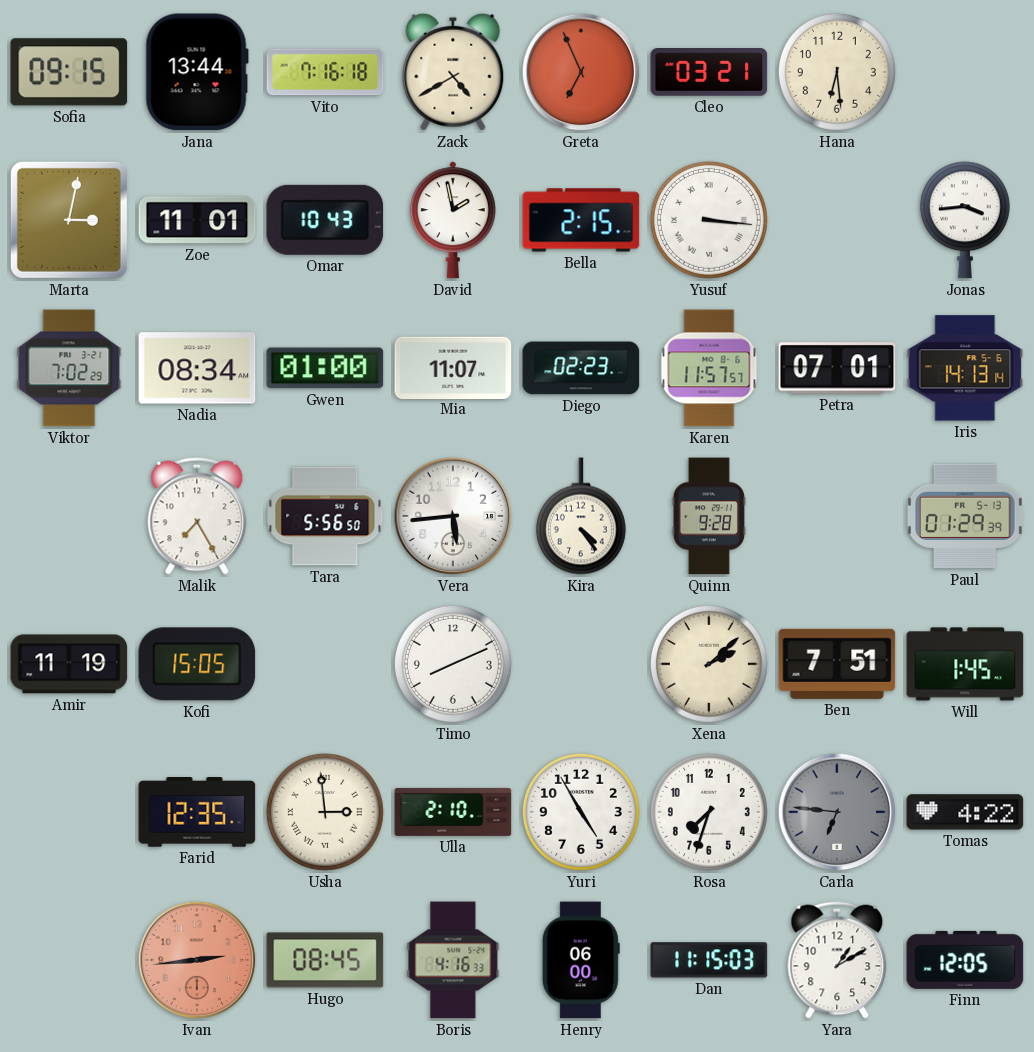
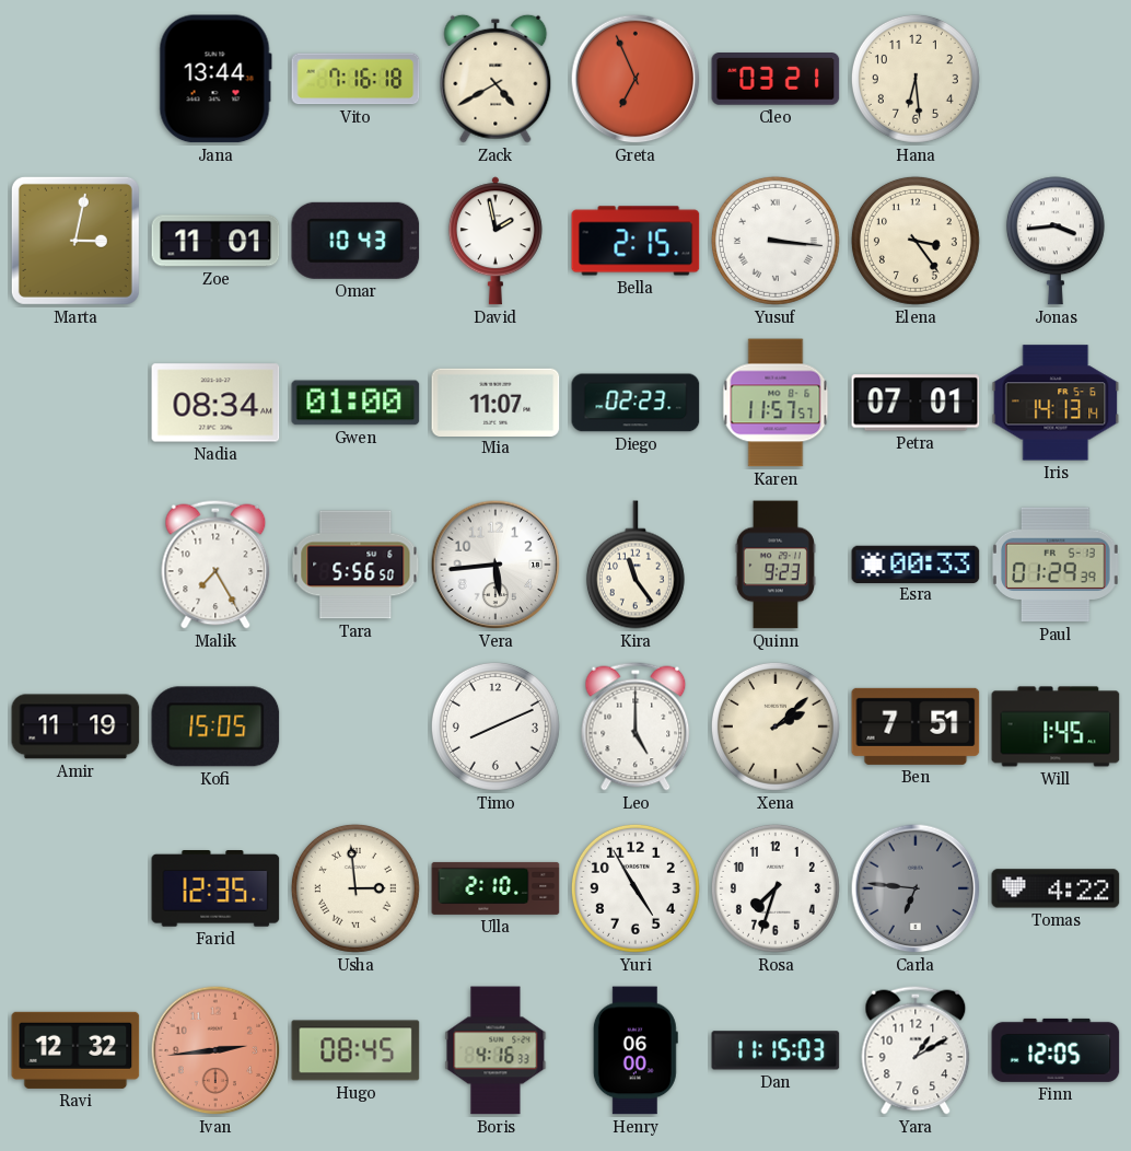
Sofia: 09:15 -> none (69, 72)
Elena: none -> 3:24 (916, 241)
Viktor: 7:02 -> none (69, 368)
Kira: 4:24 -> 11:24 (636, 565)
Quinn: 9:28 -> 9:23 (776, 565)
Esra: none -> 00:33 (916, 563)
Leo: none -> 5:00 (636, 726)
Ravi: none -> 12:32 (75, 1050)
